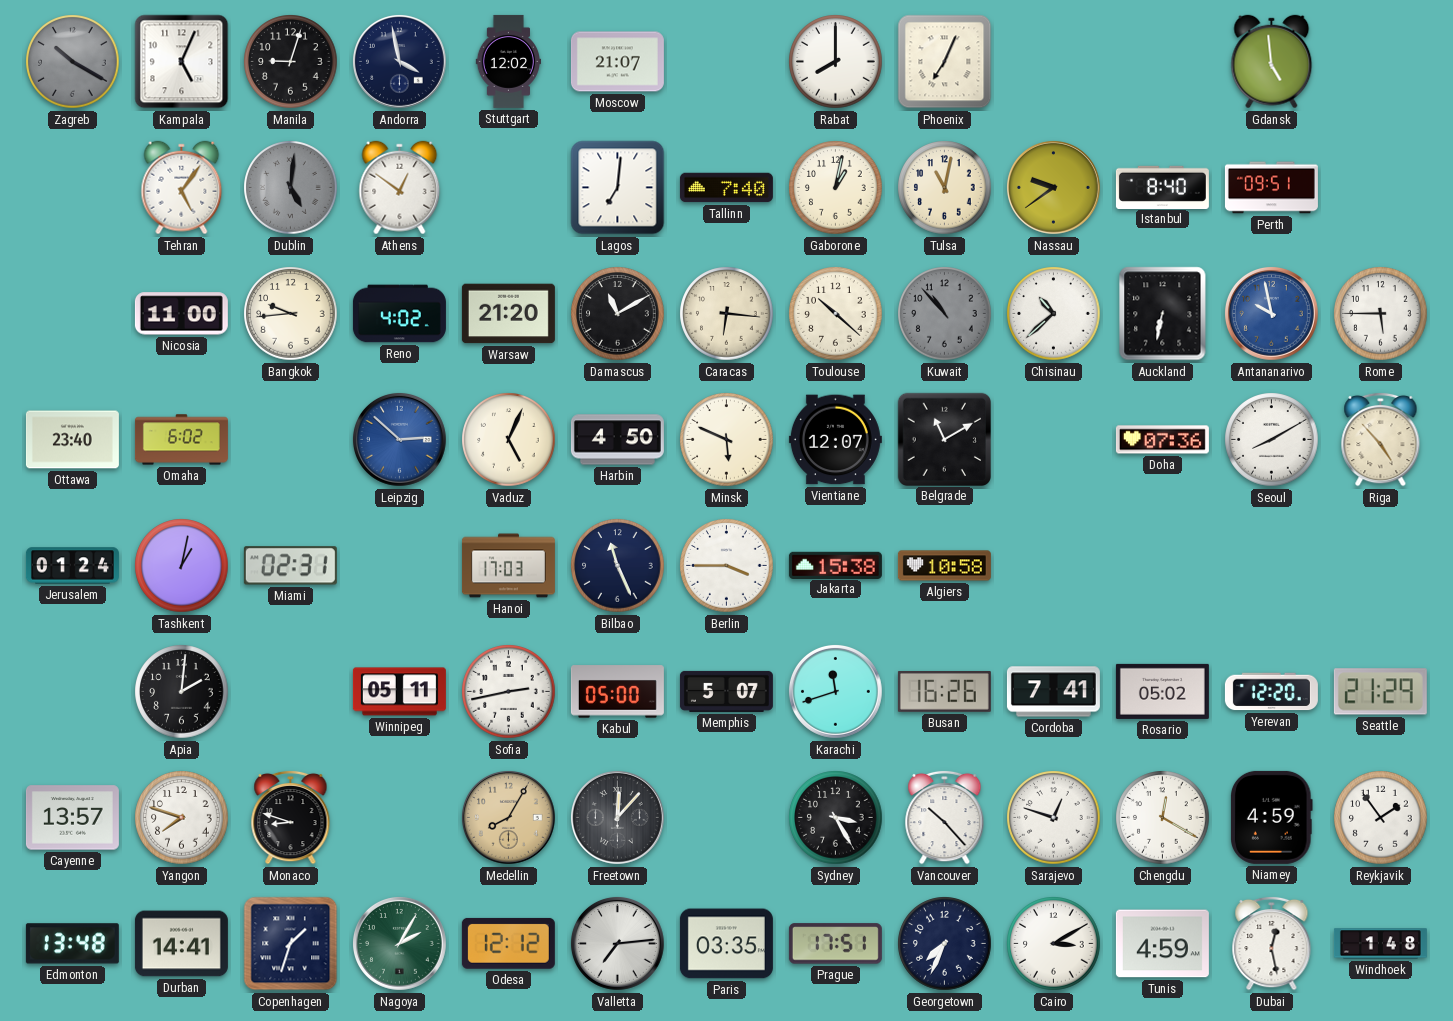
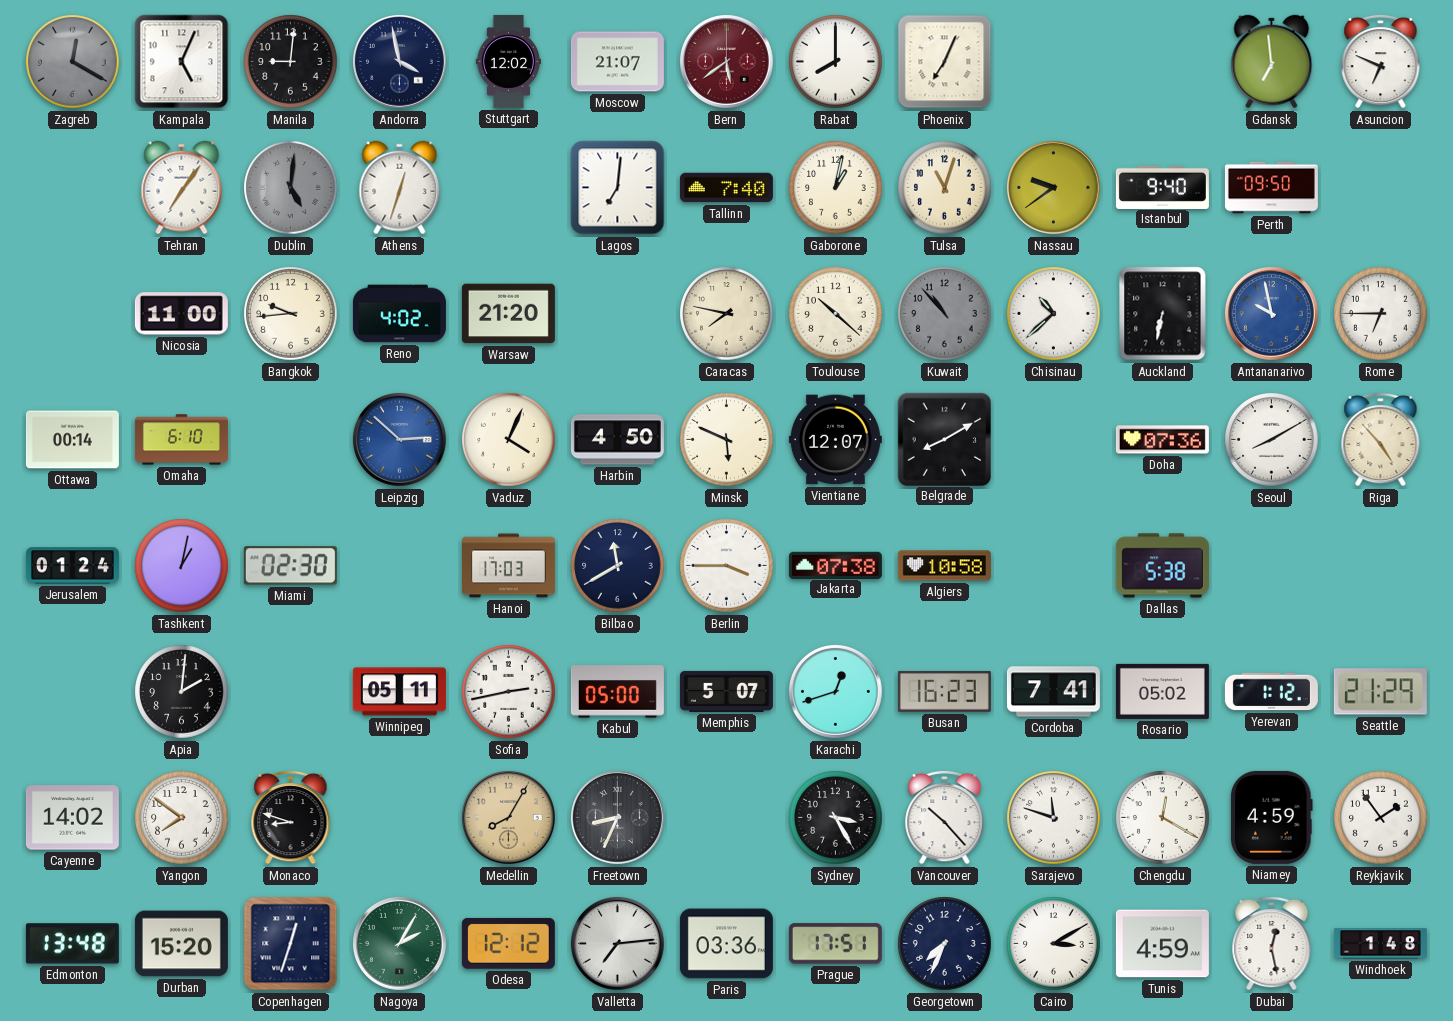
Zagreb: 10:20 -> 12:20 (73, 62)
Manila: 9:03 -> 9:01 (291, 62)
Bern: none -> 5:39 (727, 62)
Gdansk: 4:59 -> 6:59 (1272, 62)
Asuncion: none -> 6:49 (1381, 61)
Tehran: 5:06 -> 7:06 (182, 188)
Athens: 12:51 -> 12:33 (400, 188)
Tulsa: 11:02 -> 11:03 (945, 188)
Istanbul: 8:40 -> 9:40 (1162, 187)
Perth: 09:51 -> 09:50 (1271, 188)
Damascus: 11:10 -> none (618, 314)
Caracas: 6:16 -> 7:47 (727, 314)
Rome: 5:45 -> 6:45 (1381, 314)
Ottawa: 23:40 -> 00:14 (72, 440)
Omaha: 6:02 -> 6:10 (181, 440)
Vaduz: 5:04 -> 4:04 (509, 440)
Belgrade: 11:10 -> 8:10 (944, 439)
Miami: 02:31 -> 02:30 (290, 566)
Bilbao: 11:26 -> 11:40 (618, 566)
Jakarta: 15:38 -> 07:38 (835, 565)
Dallas: none -> 5:38 (1162, 566)
Karachi: 11:42 -> 12:42 (836, 692)
Busan: 16:26 -> 16:23 (944, 691)
Yerevan: 12:20 -> 1:12 (1271, 692)
Cayenne: 13:57 -> 14:02 (72, 818)
Yangon: 7:48 -> 7:51 (182, 818)
Freetown: 12:07 -> 8:34 (618, 818)
Sarajevo: 12:48 -> 11:48 (1054, 818)
Durban: 14:41 -> 15:20 (181, 944)
Copenhagen: 1:33 -> 12:33 (291, 944)
Paris: 03:35 -> 03:36 (726, 944)
